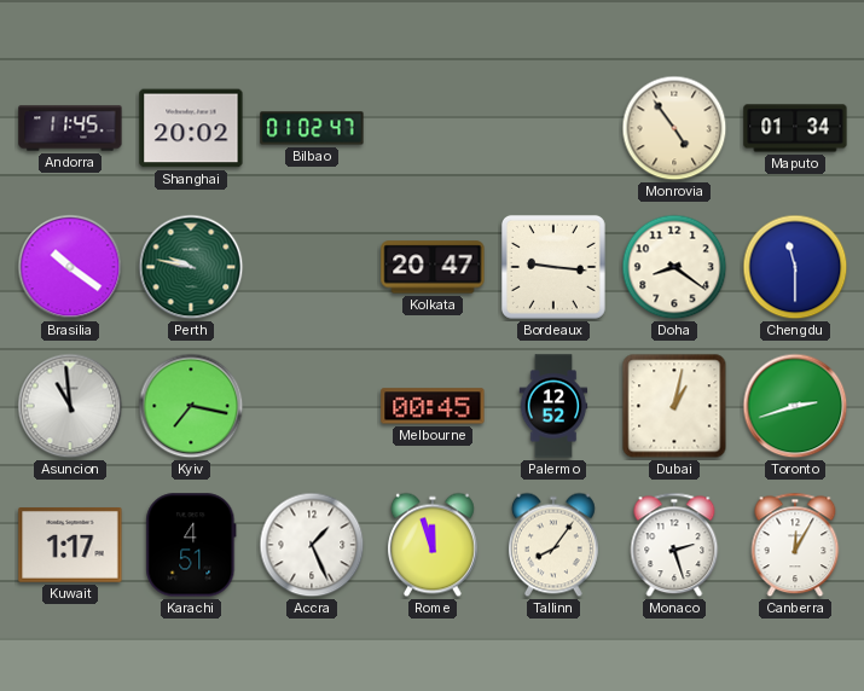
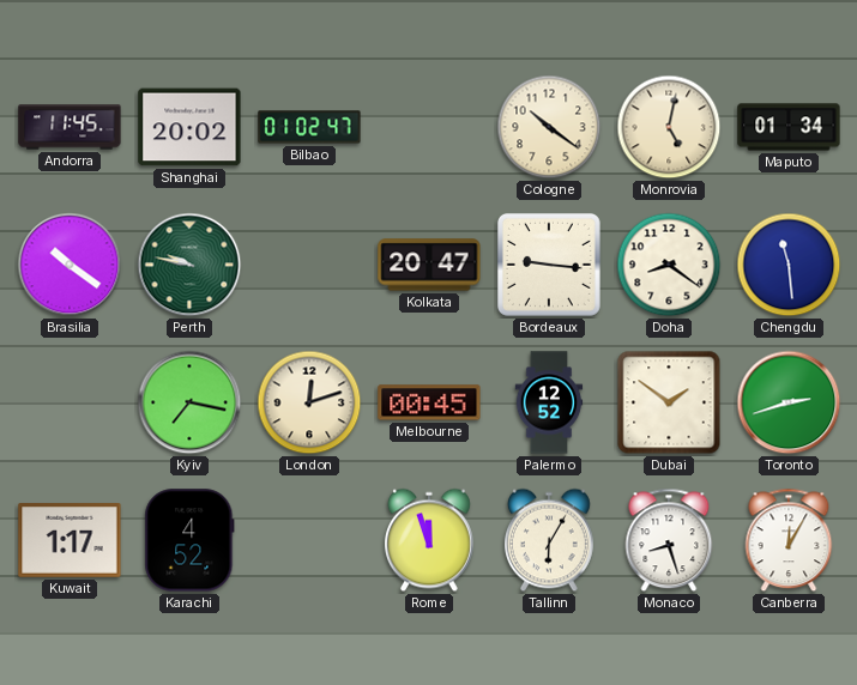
Cologne: none -> 10:21 (549, 127)
Monrovia: 4:54 -> 5:02 (669, 127)
Chengdu: 11:30 -> 11:29 (789, 265)
Asuncion: 10:59 -> none (70, 406)
London: none -> 12:12 (309, 402)
Dubai: 1:02 -> 1:51 (669, 402)
Karachi: 4:51 -> 4:52 (189, 540)
Accra: 1:26 -> none (312, 545)
Tallinn: 8:06 -> 6:05 (549, 540)
Monaco: 2:27 -> 8:27 (669, 540)
